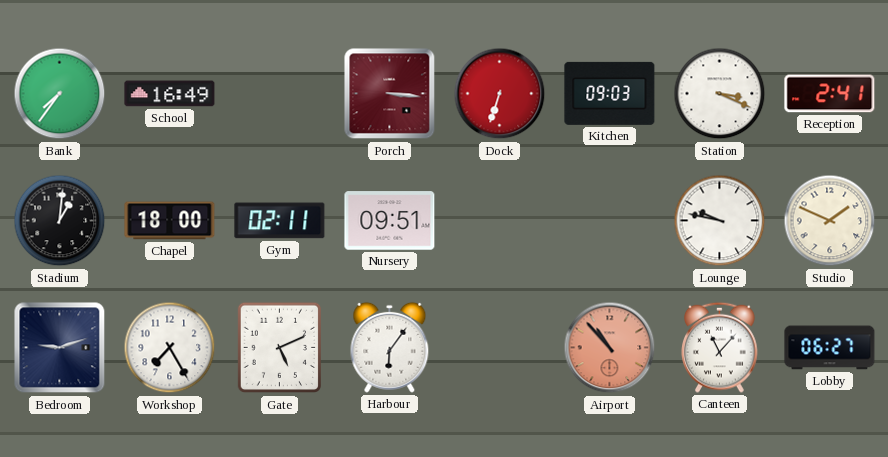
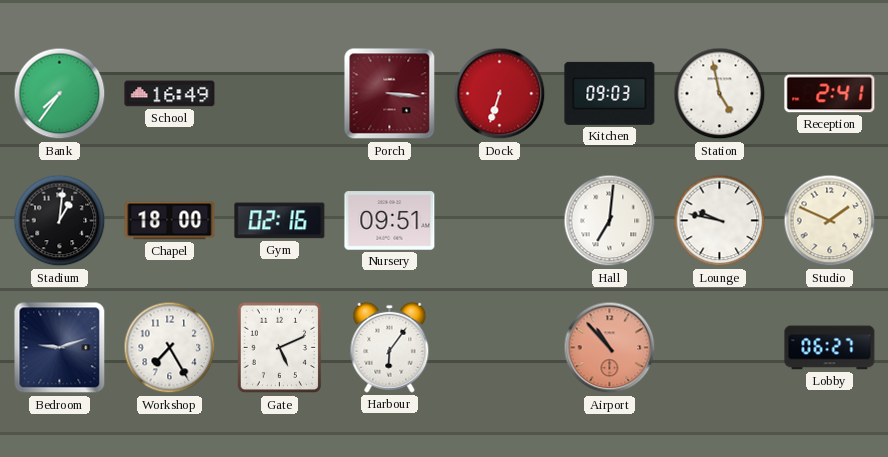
Station: 3:19 -> 4:58 (720, 94)
Gym: 02:11 -> 02:16 (280, 221)
Hall: none -> 7:01 (610, 221)
Canteen: 11:07 -> none (720, 347)
